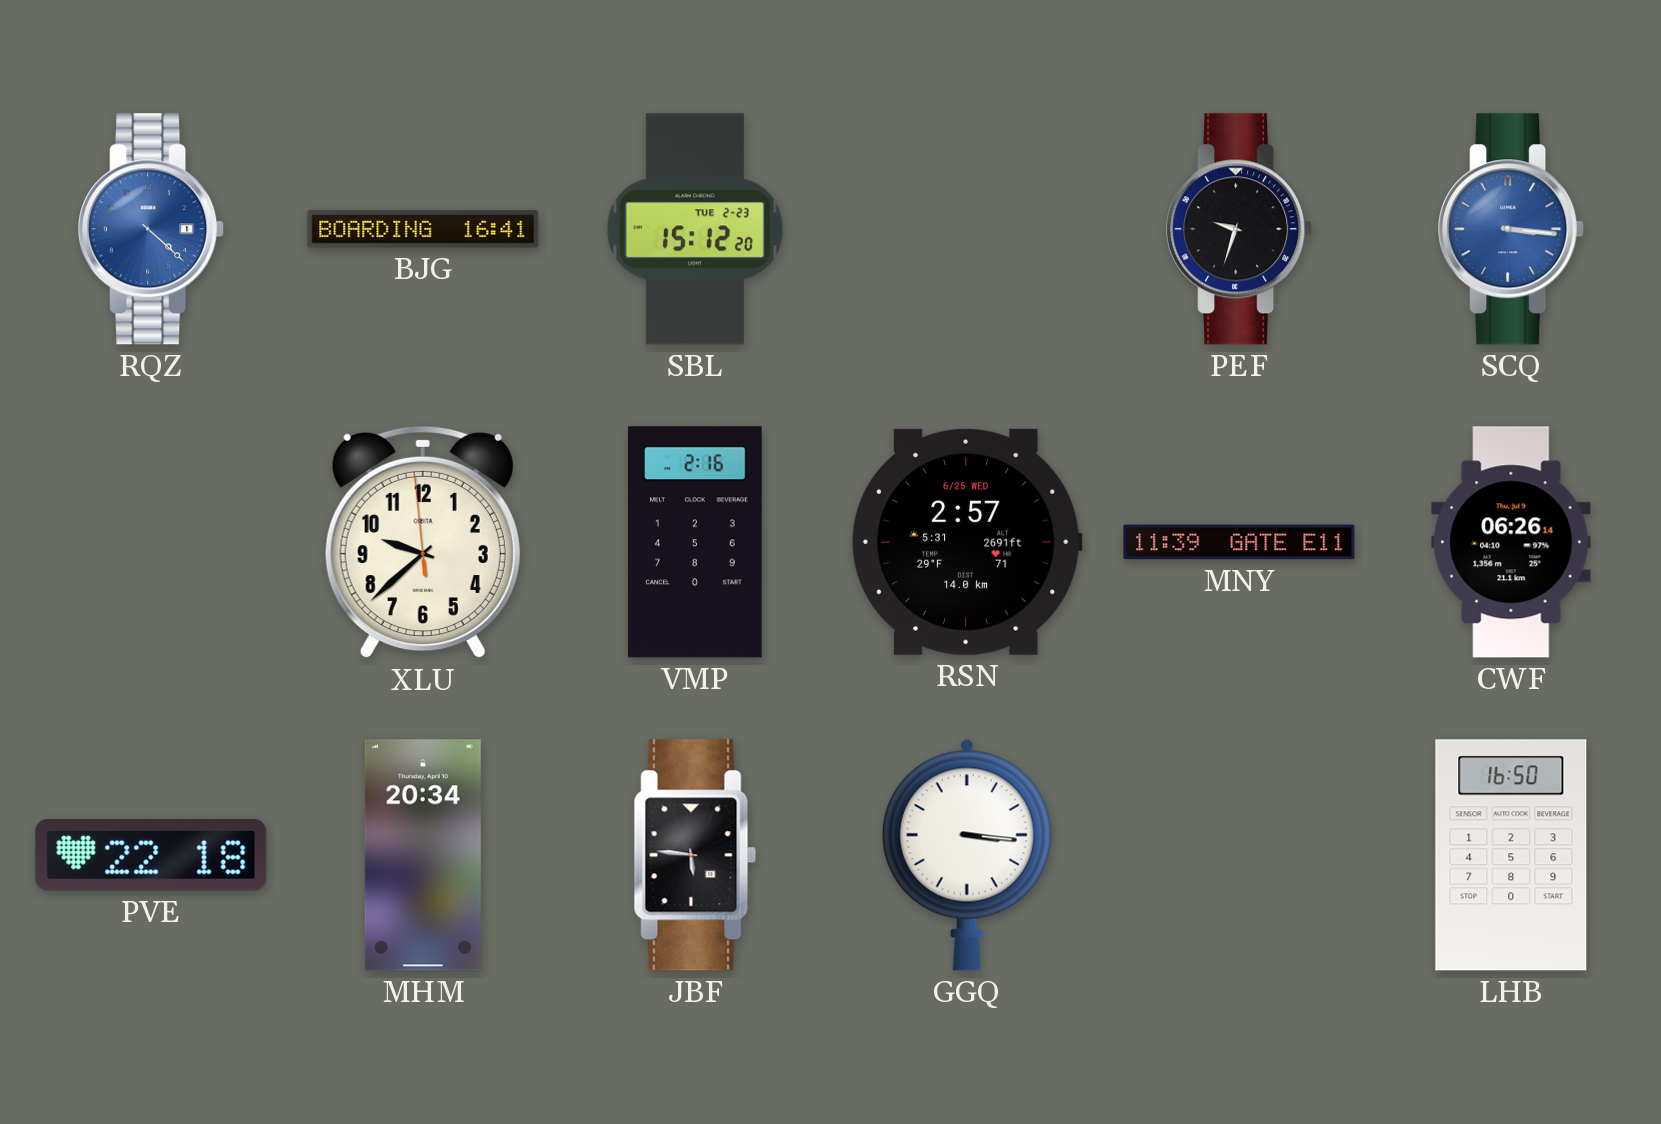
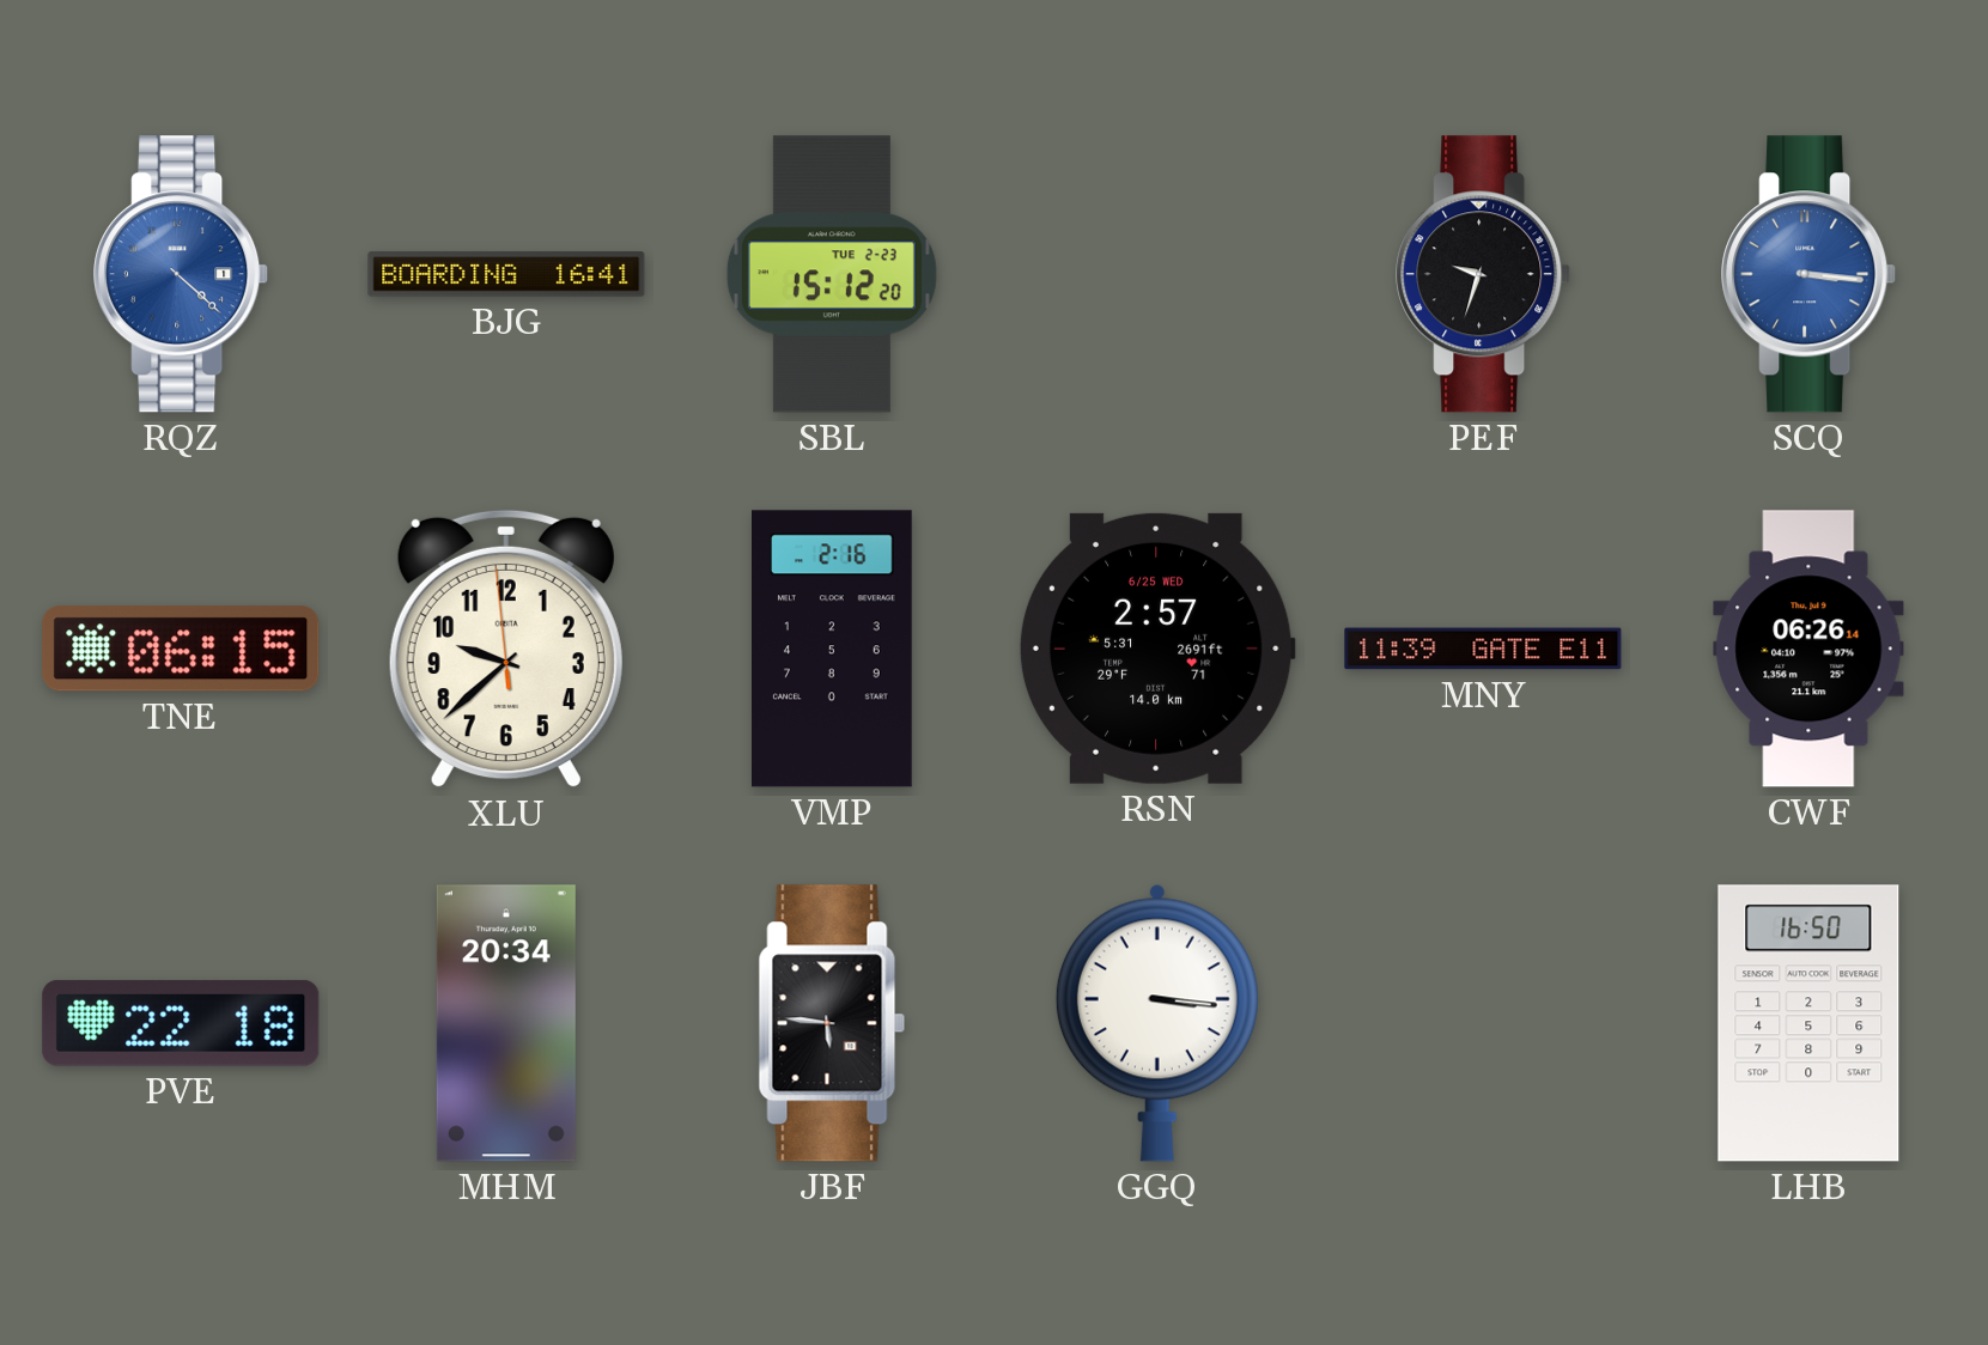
TNE: none -> 06:15 (181, 649)
